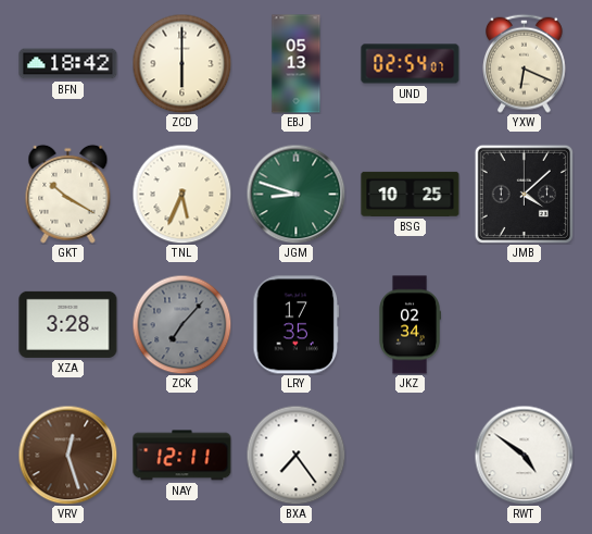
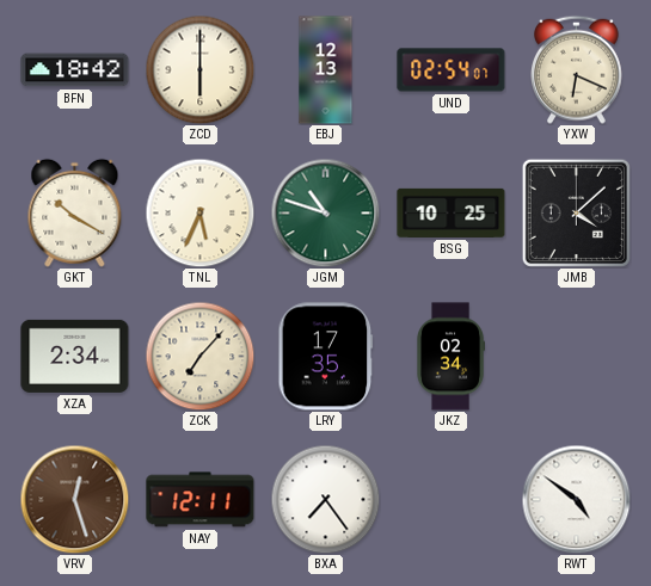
EBJ: 05:13 -> 12:13 (326, 70)
JGM: 8:48 -> 10:48 (325, 212)
XZA: 3:28 -> 2:34 (75, 356)
ZCK dial: grey -> cream (199, 356)
